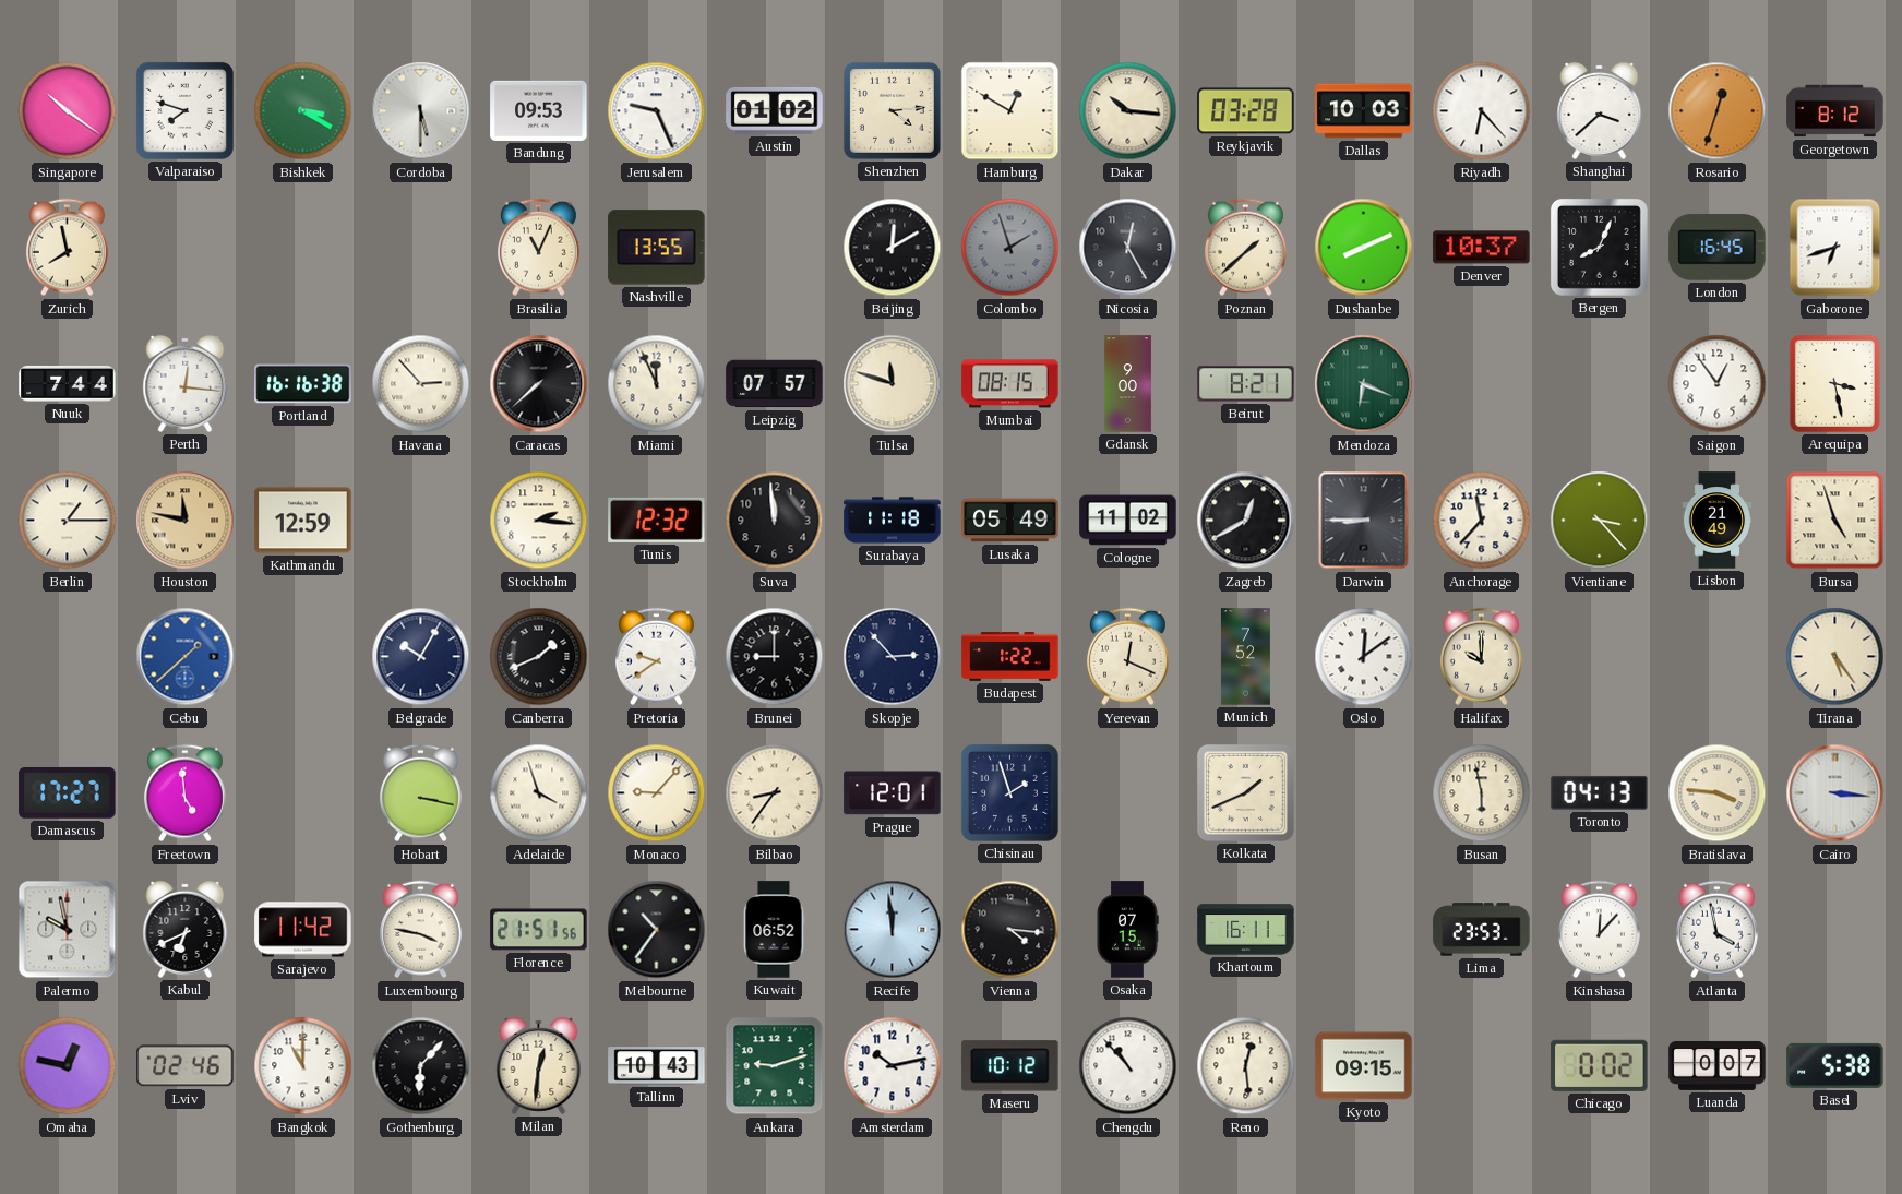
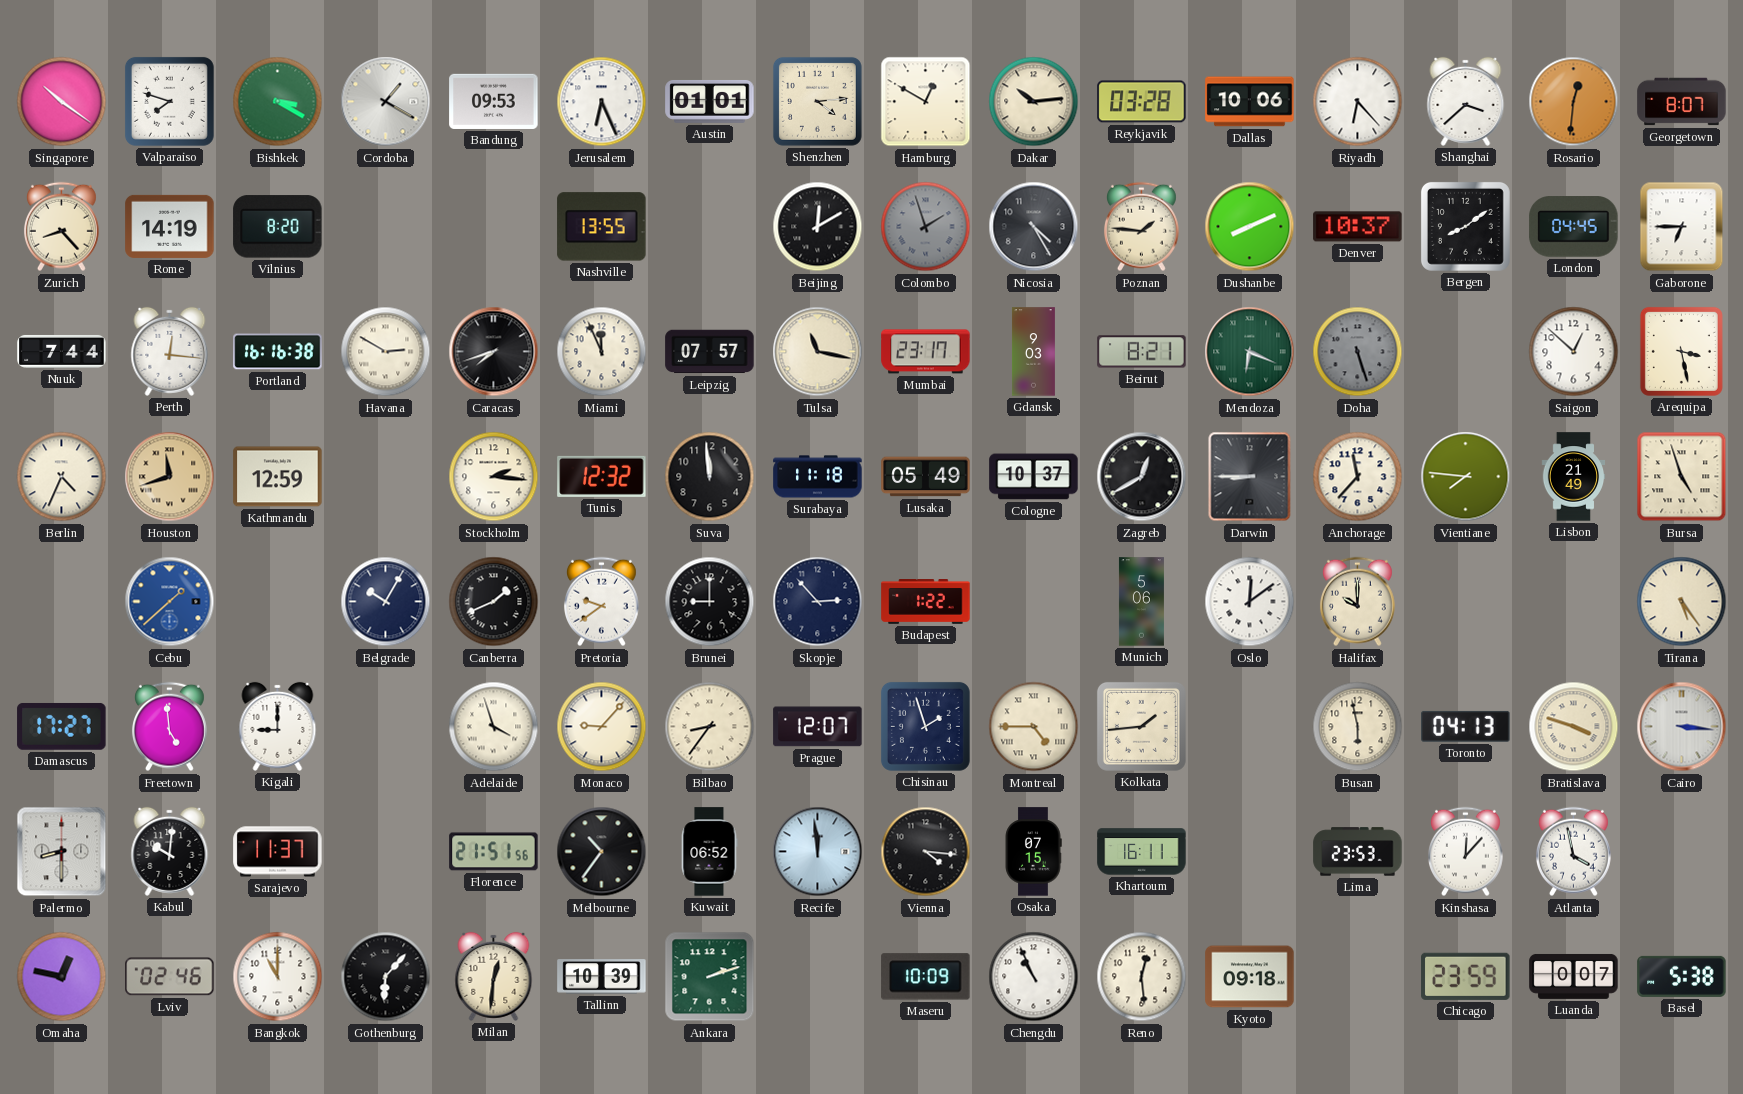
Cordoba: 5:30 -> 1:20 (386, 102)
Jerusalem: 9:26 -> 6:26 (602, 102)
Austin: 01:02 -> 01:01 (710, 101)
Dakar: 10:16 -> 10:14 (1034, 102)
Dallas: 10:03 -> 10:06 (1250, 102)
Rosario: 12:33 -> 12:31 (1574, 102)
Georgetown: 8:12 -> 8:07 (1682, 102)
Zurich: 7:58 -> 8:23 (61, 227)
Rome: none -> 14:19 (170, 226)
Vilnius: none -> 8:20 (278, 227)
Brasilia: 11:04 -> none (538, 248)
Nicosia: 12:25 -> 4:25 (1034, 227)
Poznan: 1:38 -> 1:46 (1141, 227)
Bergen: 8:04 -> 8:09 (1465, 226)
London: 16:45 -> 04:45 (1574, 227)
Gaborone: 6:42 -> 6:45 (1682, 227)
Havana: 2:53 -> 2:50 (386, 352)
Caracas: 7:38 -> 7:42 (494, 352)
Tulsa: 11:48 -> 11:17 (818, 352)
Mumbai: 08:15 -> 23:17 (926, 352)
Gdansk: 9:00 -> 9:03 (1033, 352)
Doha: none -> 5:27 (1358, 352)
Saigon: 12:54 -> 12:52 (1574, 352)
Berlin: 1:15 -> 4:34 (62, 477)
Houston: 11:47 -> 11:42 (170, 477)
Cologne: 11:02 -> 10:37 (1034, 477)
Vientiane: 3:23 -> 7:46 (1466, 477)
Yerevan: 12:19 -> none (1127, 657)
Munich: 7:52 -> 5:06 (1141, 602)
Kigali: none -> 9:00 (278, 726)
Hobart: 3:17 -> none (420, 793)
Prague: 12:01 -> 12:07 (818, 727)
Montreal: none -> 4:45 (1034, 727)
Kolkata: 1:41 -> 1:44 (1141, 726)
Bratislava: 3:46 -> 3:48 (1574, 727)
Palermo: 9:58 -> 8:30 (62, 852)
Kabul: 6:41 -> 10:01 (170, 851)
Sarajevo: 11:42 -> 11:37 (278, 852)
Luxembourg: 3:47 -> none (420, 930)
Tallinn: 10:43 -> 10:39 (602, 977)
Ankara: 9:12 -> 2:12 (710, 977)
Amsterdam: 10:13 -> none (893, 1066)
Maseru: 10:12 -> 10:09 (926, 977)
Chengdu: 10:53 -> 10:56 (1034, 977)
Kyoto: 09:15 -> 09:18 (1250, 977)
Chicago: 0:02 -> 23:59 (1466, 976)
